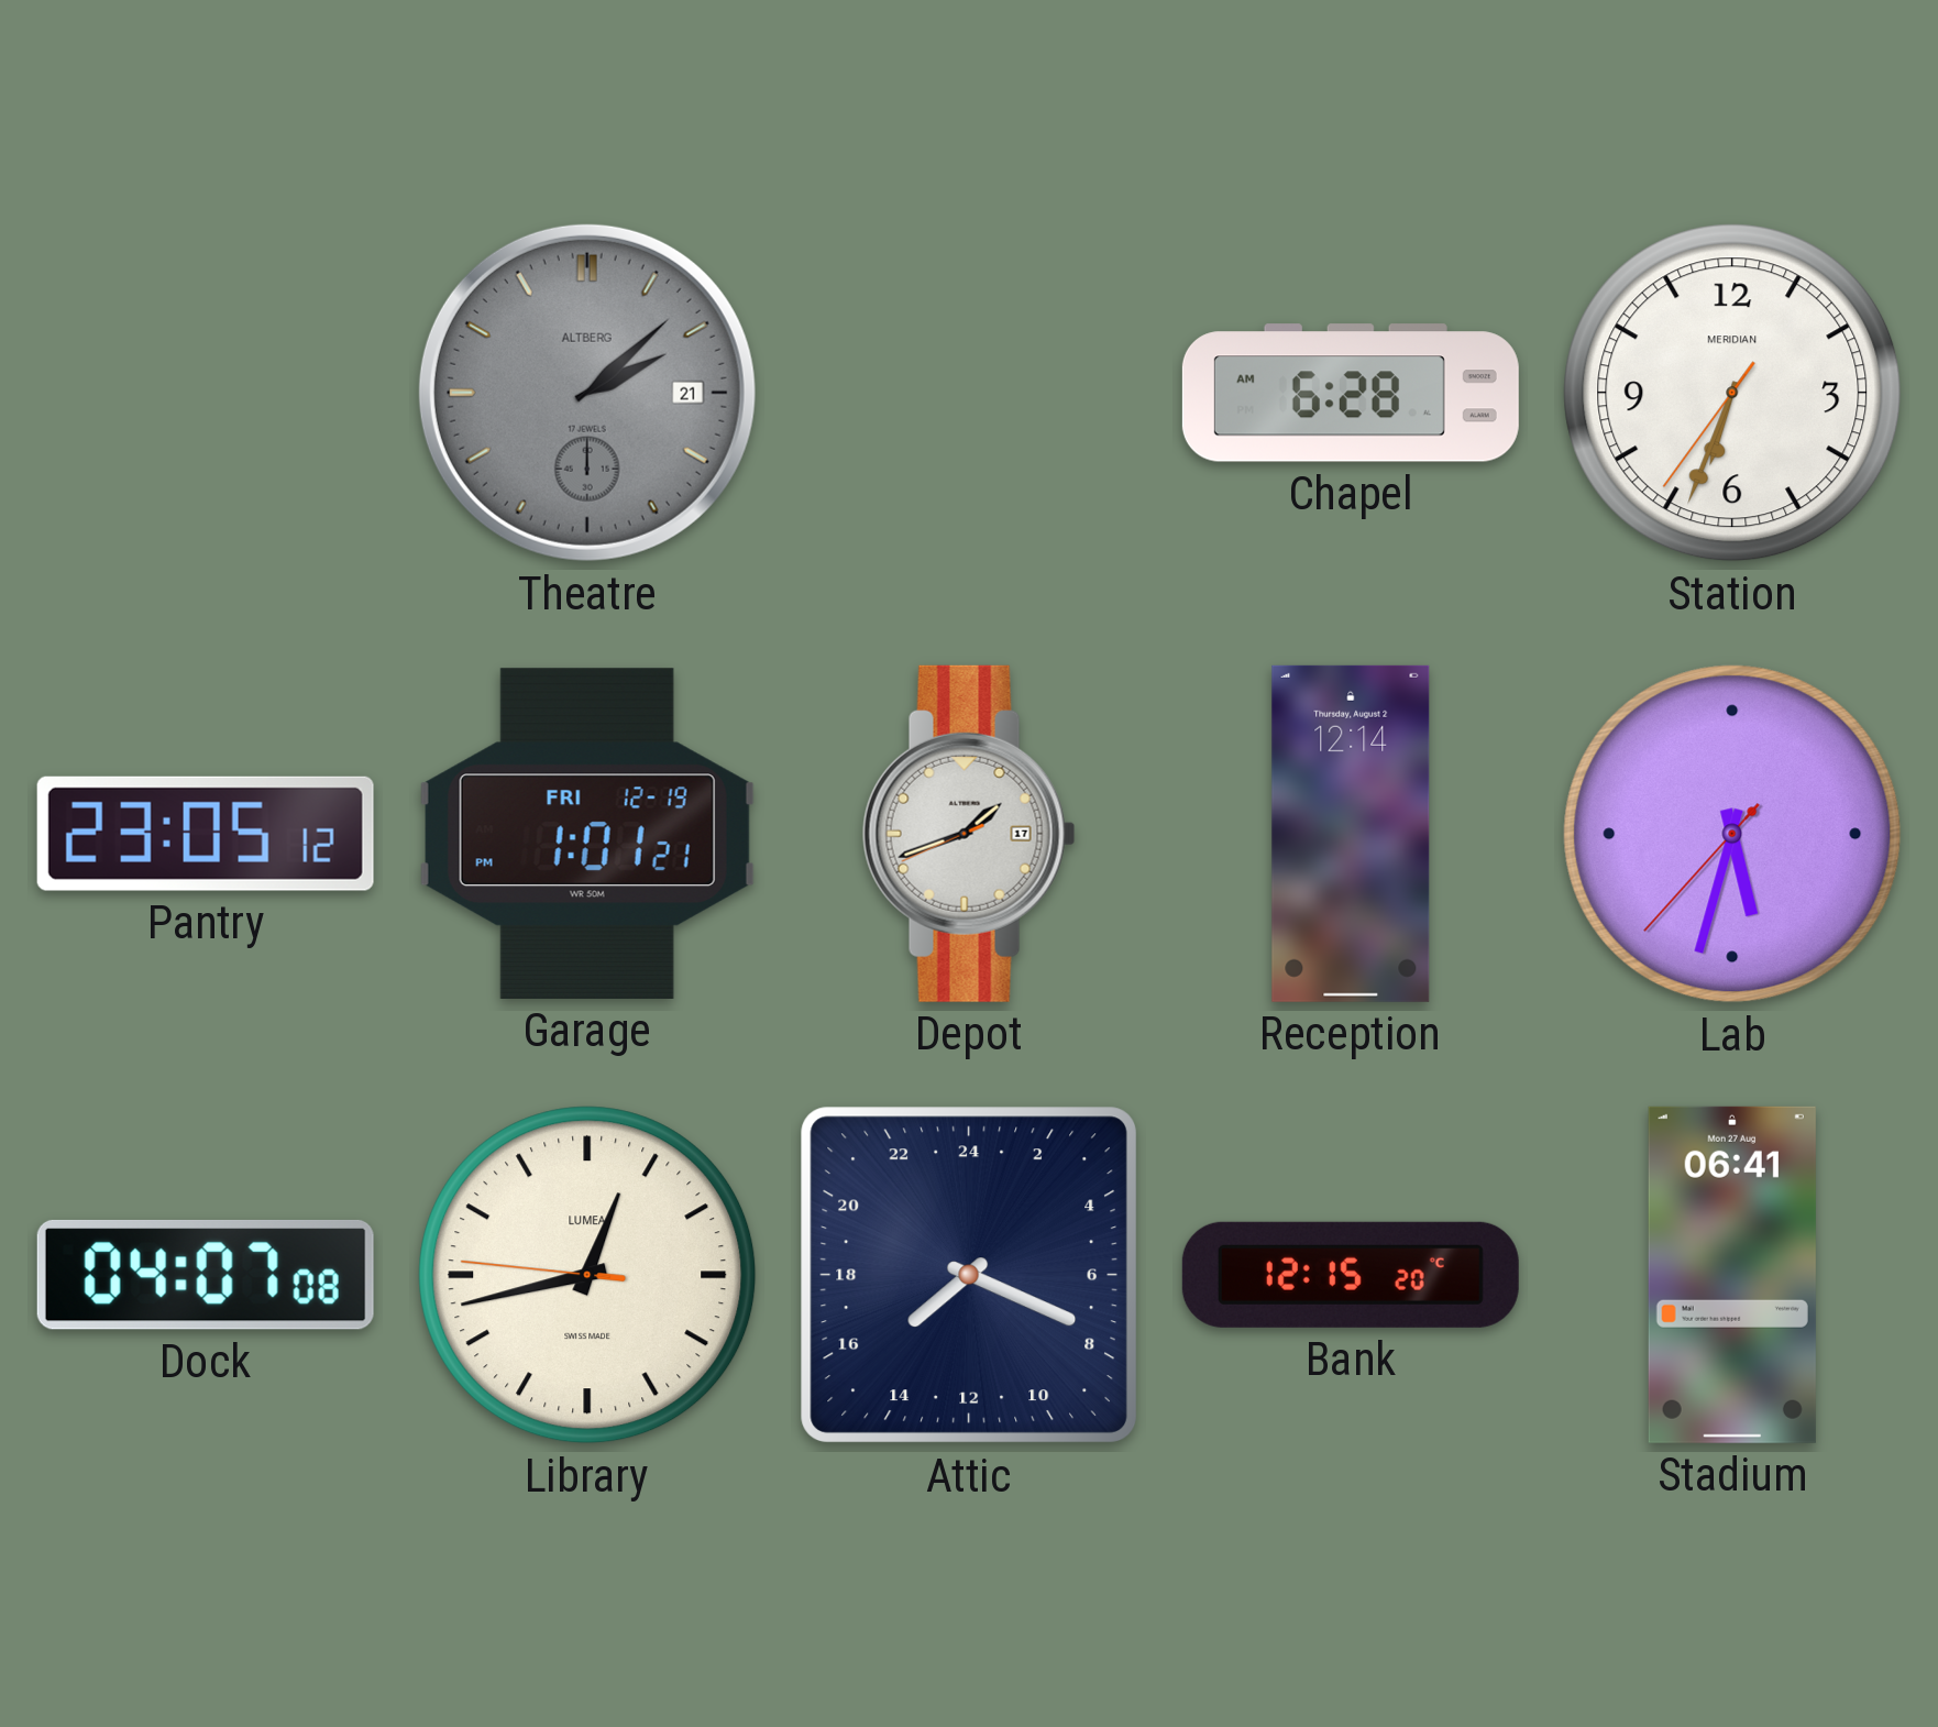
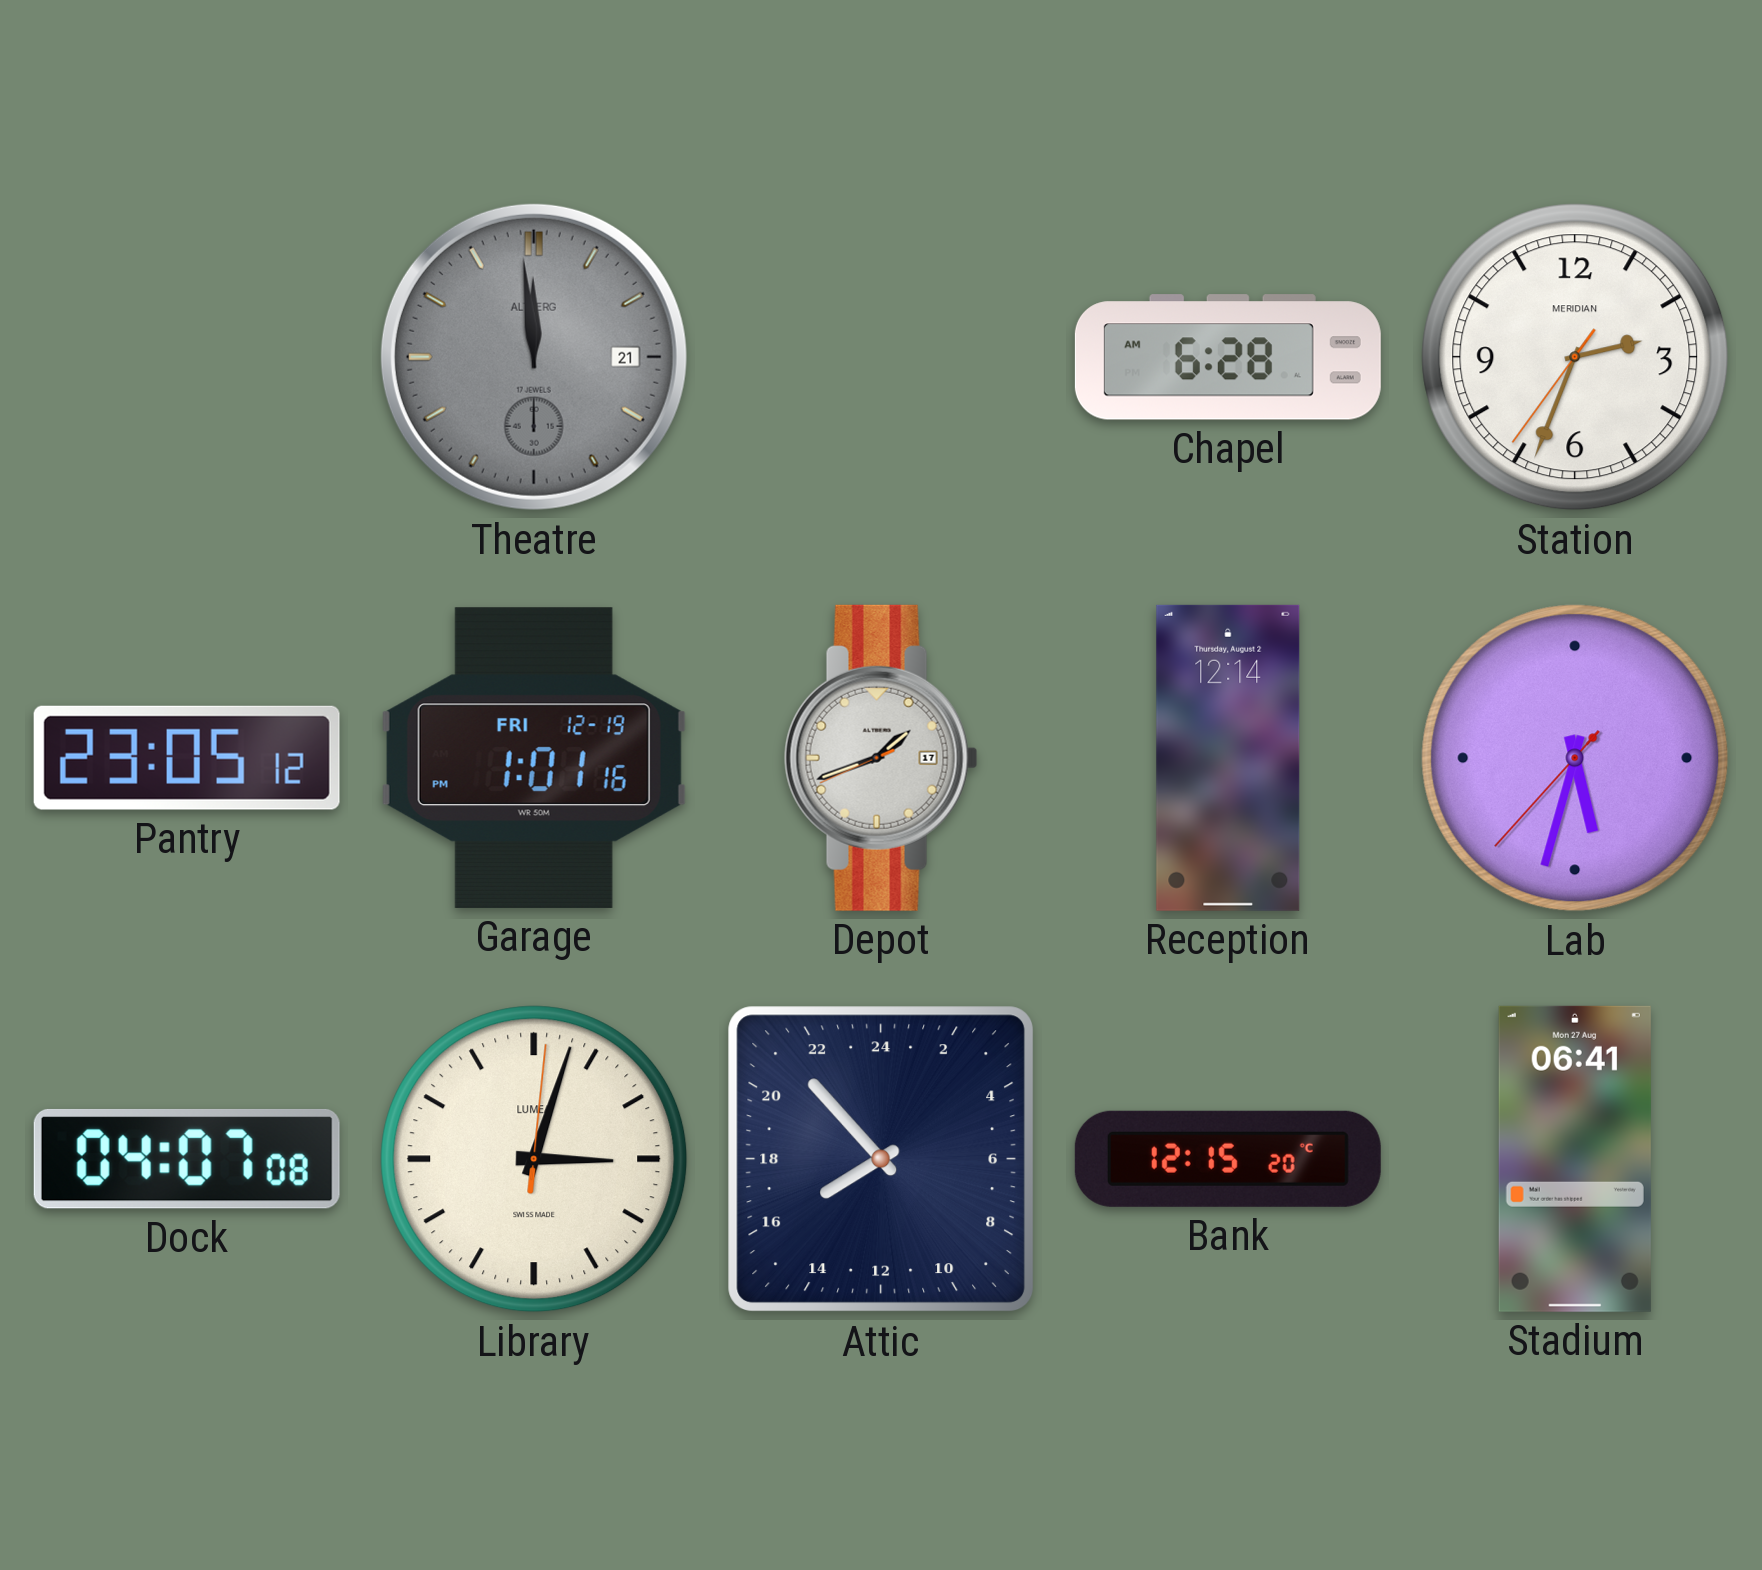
Theatre: 2:08 -> 11:59 (534, 357)
Station: 6:33 -> 2:33 (1575, 357)
Garage: 1:01:21 PM -> 1:01:16 PM (534, 758)
Library: 12:42 -> 3:03 (534, 1159)
Attic: 15:19 -> 15:53 (881, 1159)
